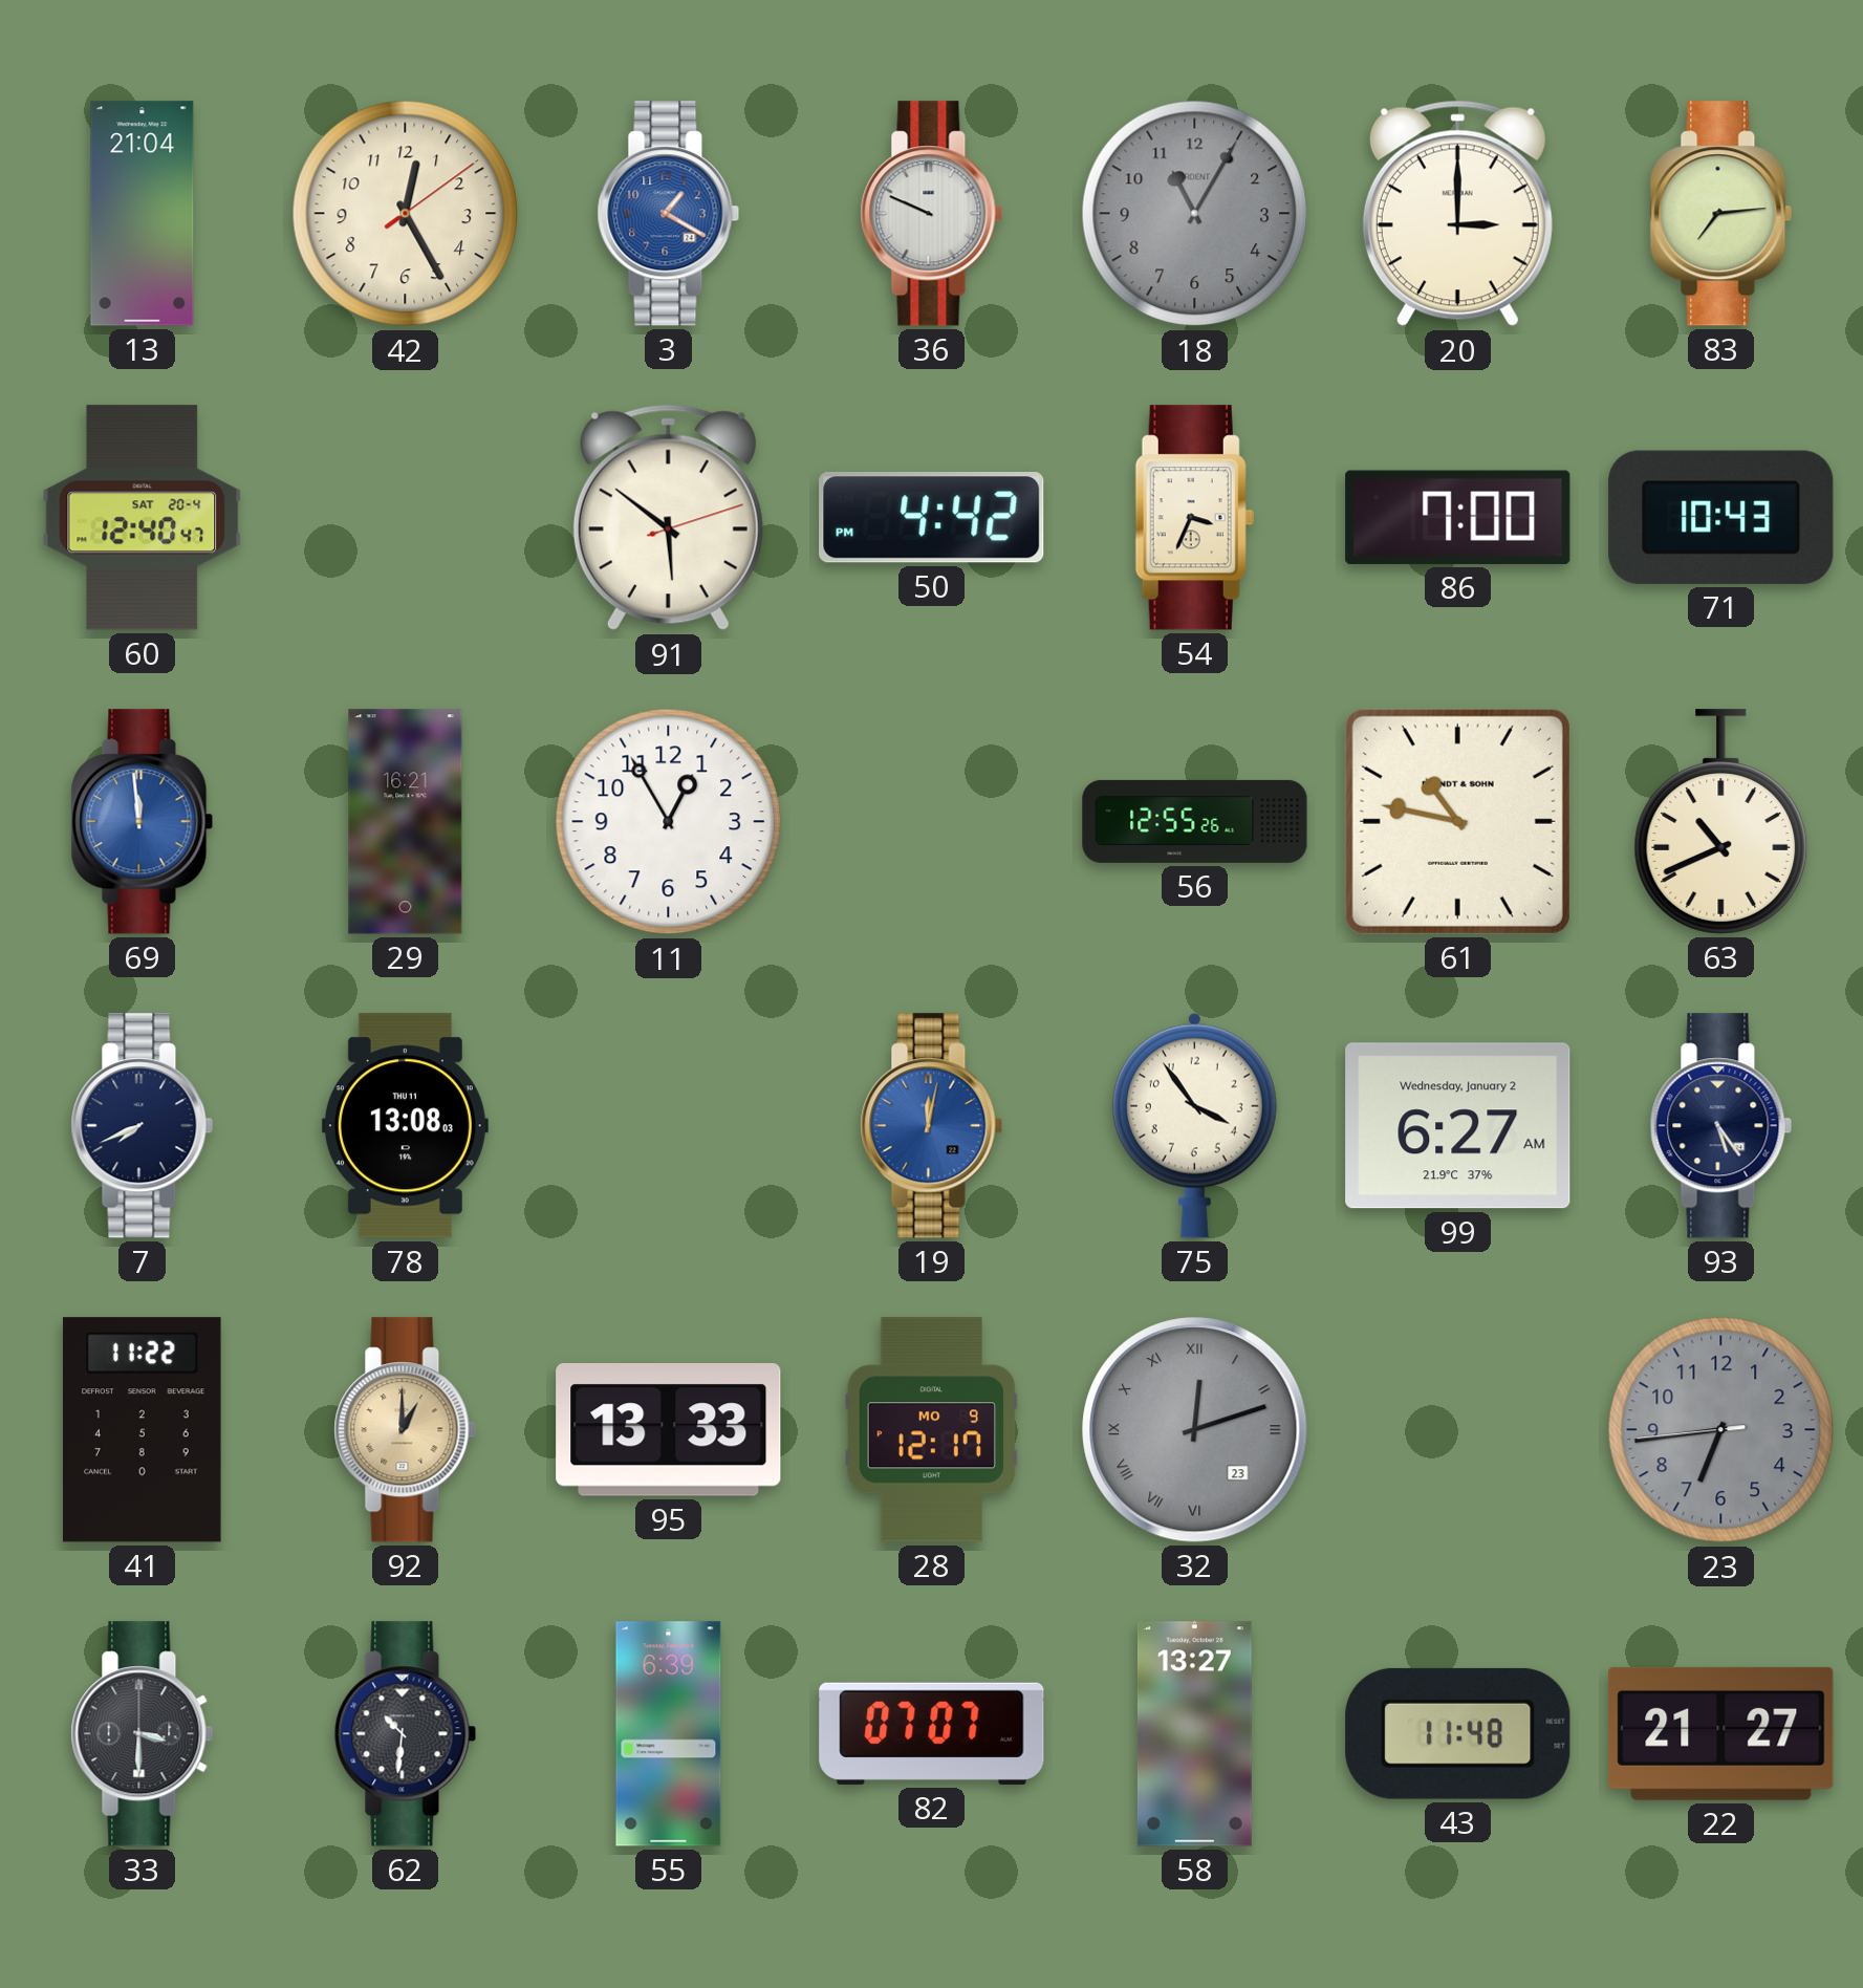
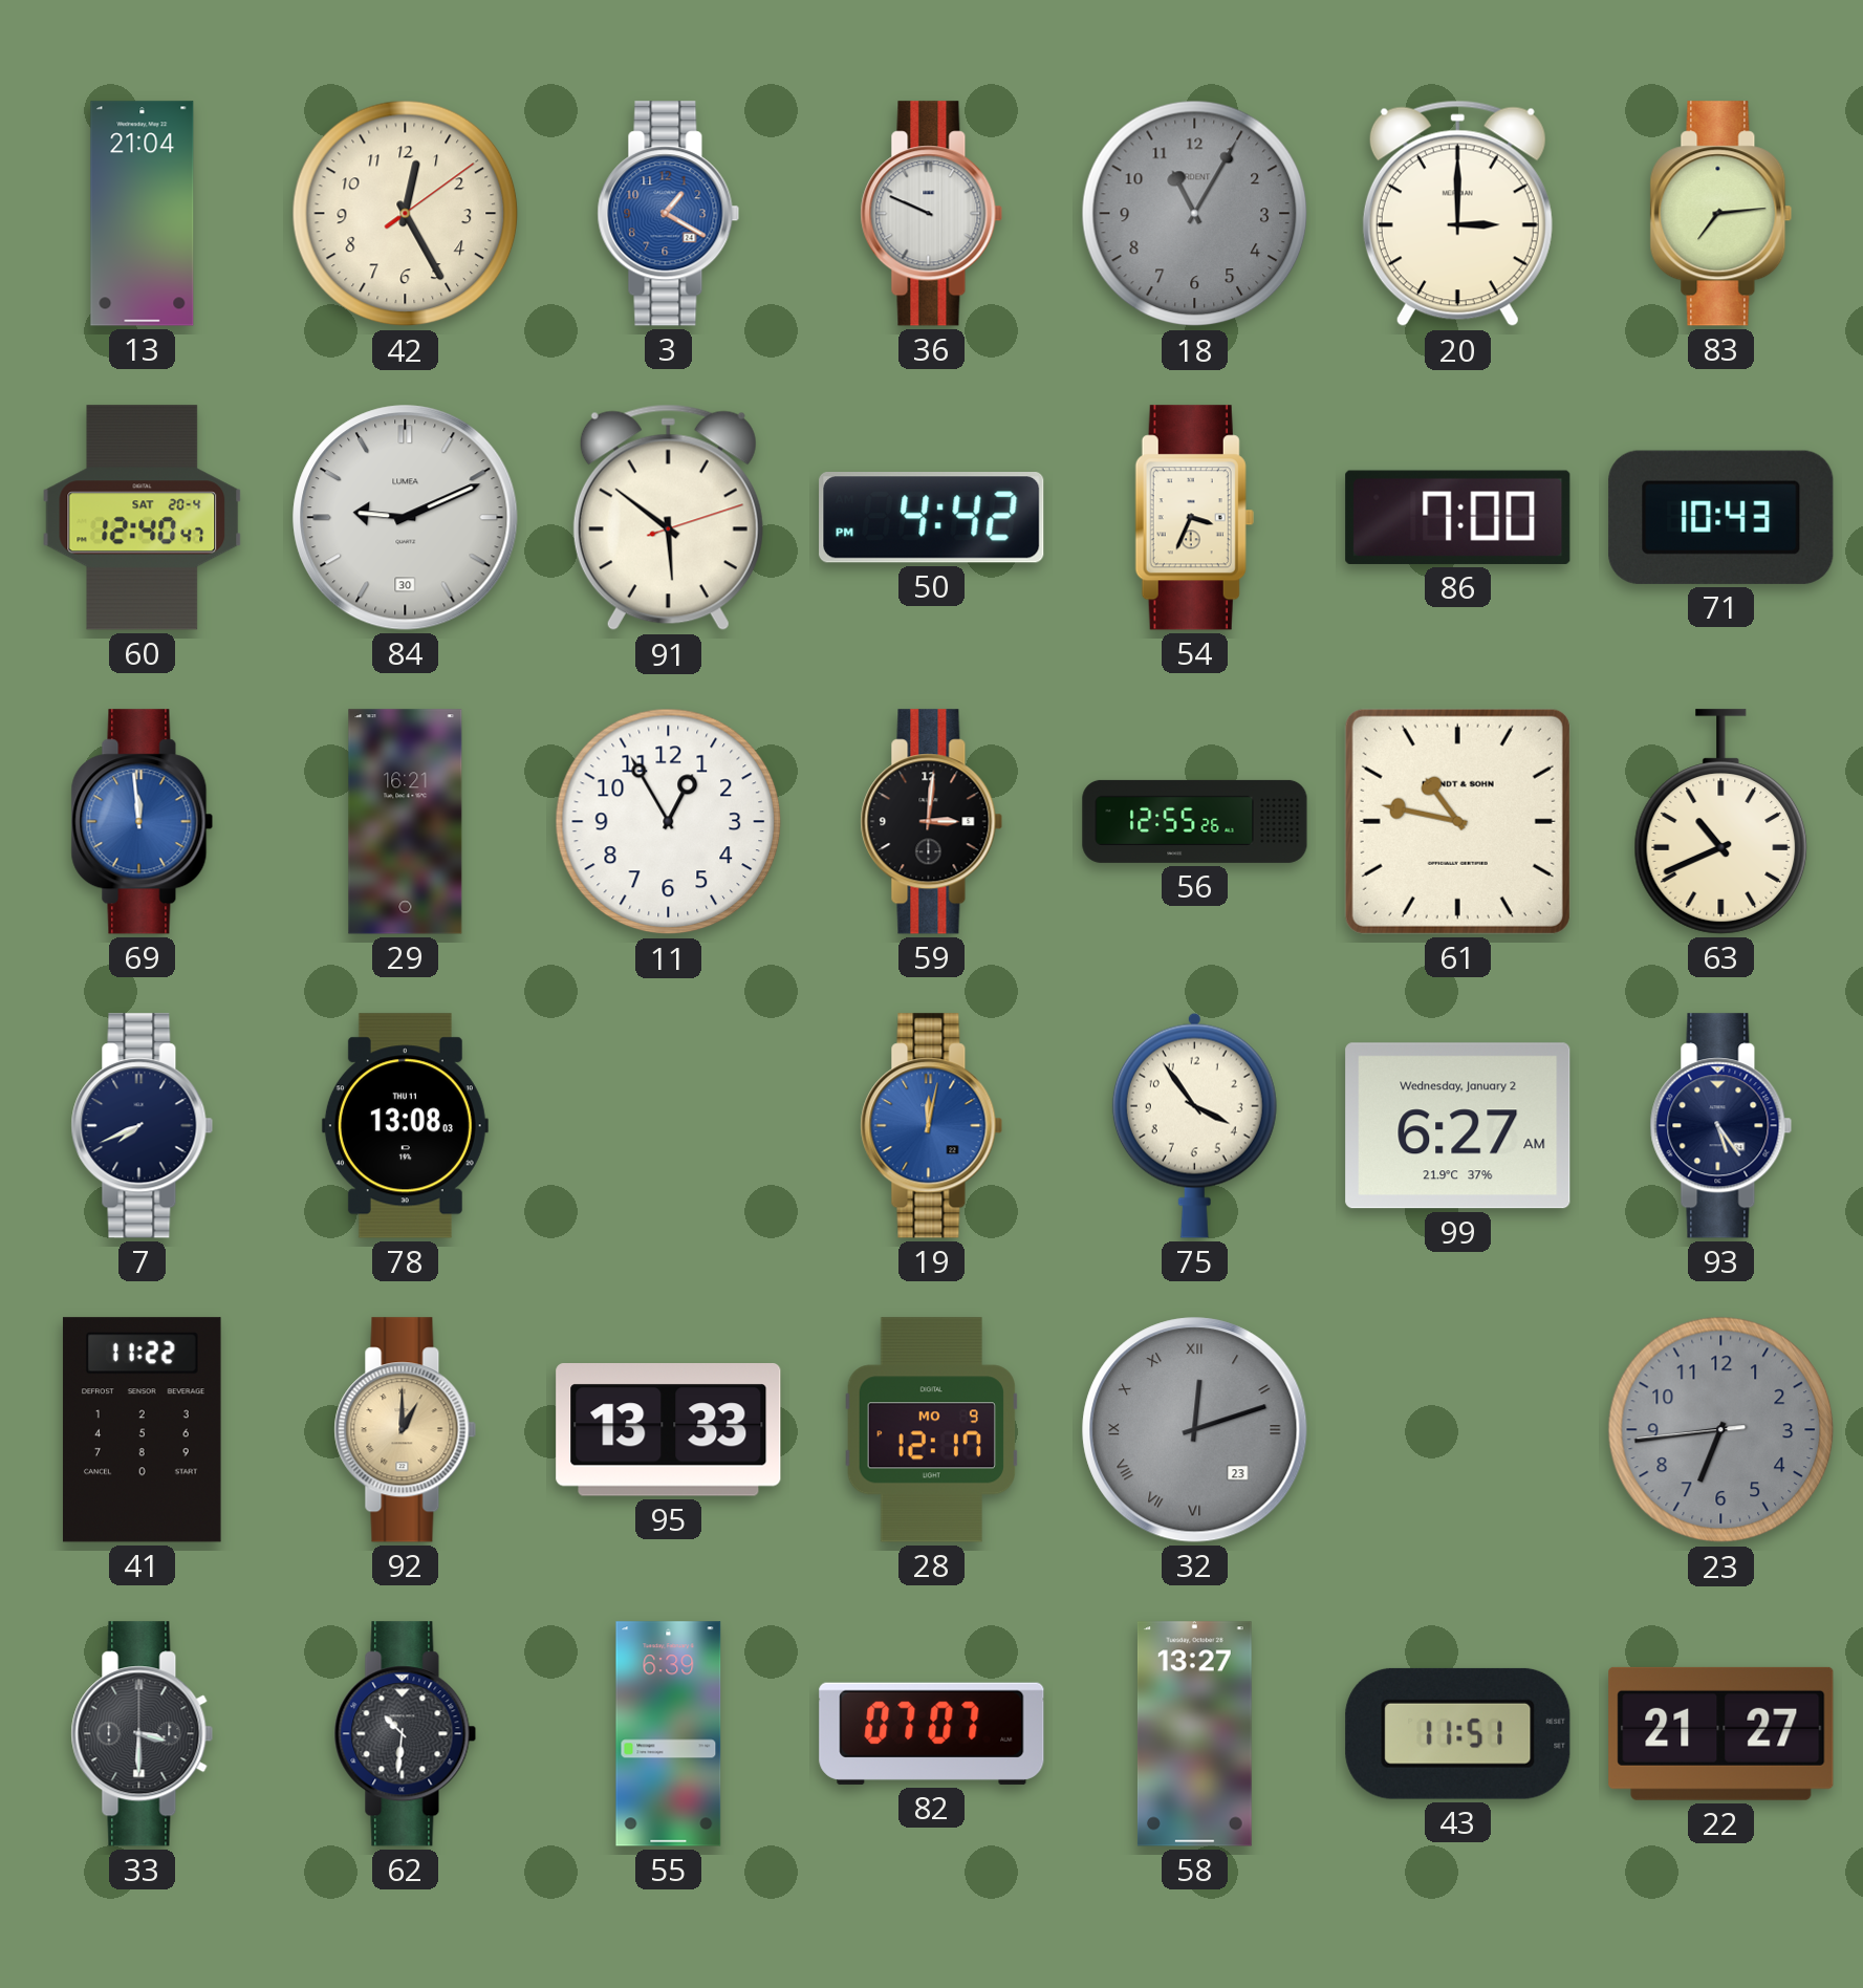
84: none -> 9:11 (406, 518)
59: none -> 3:01 (932, 822)
43: 11:48 -> 11:51 (1458, 1733)
